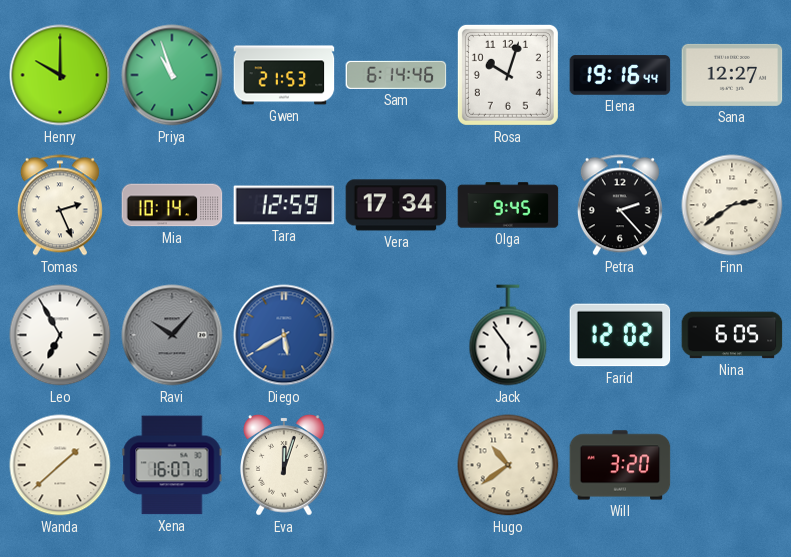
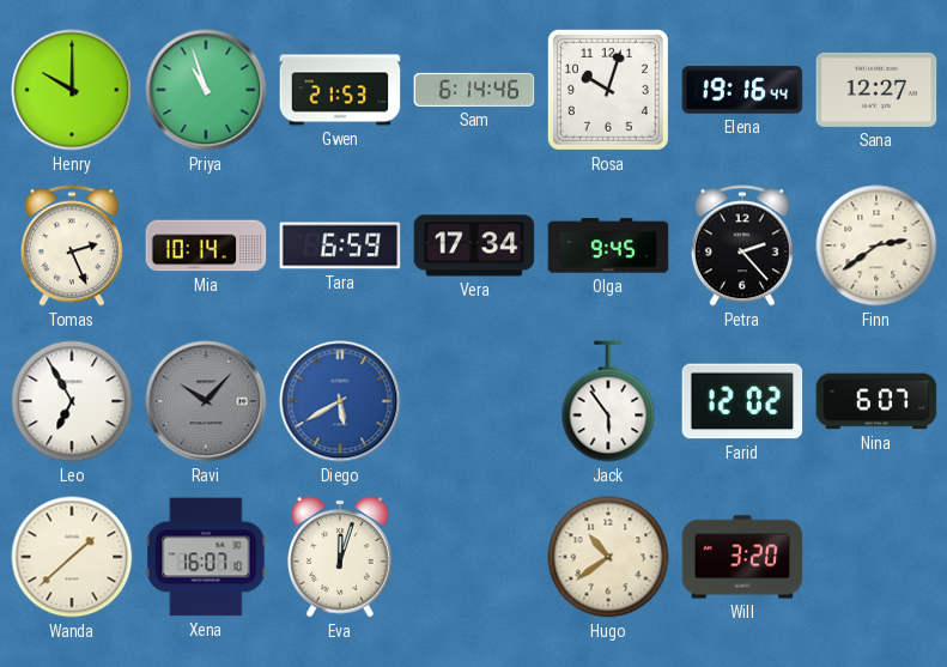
Tara: 12:59 -> 6:59 (340, 245)
Nina: 6:05 -> 6:07 (876, 401)
